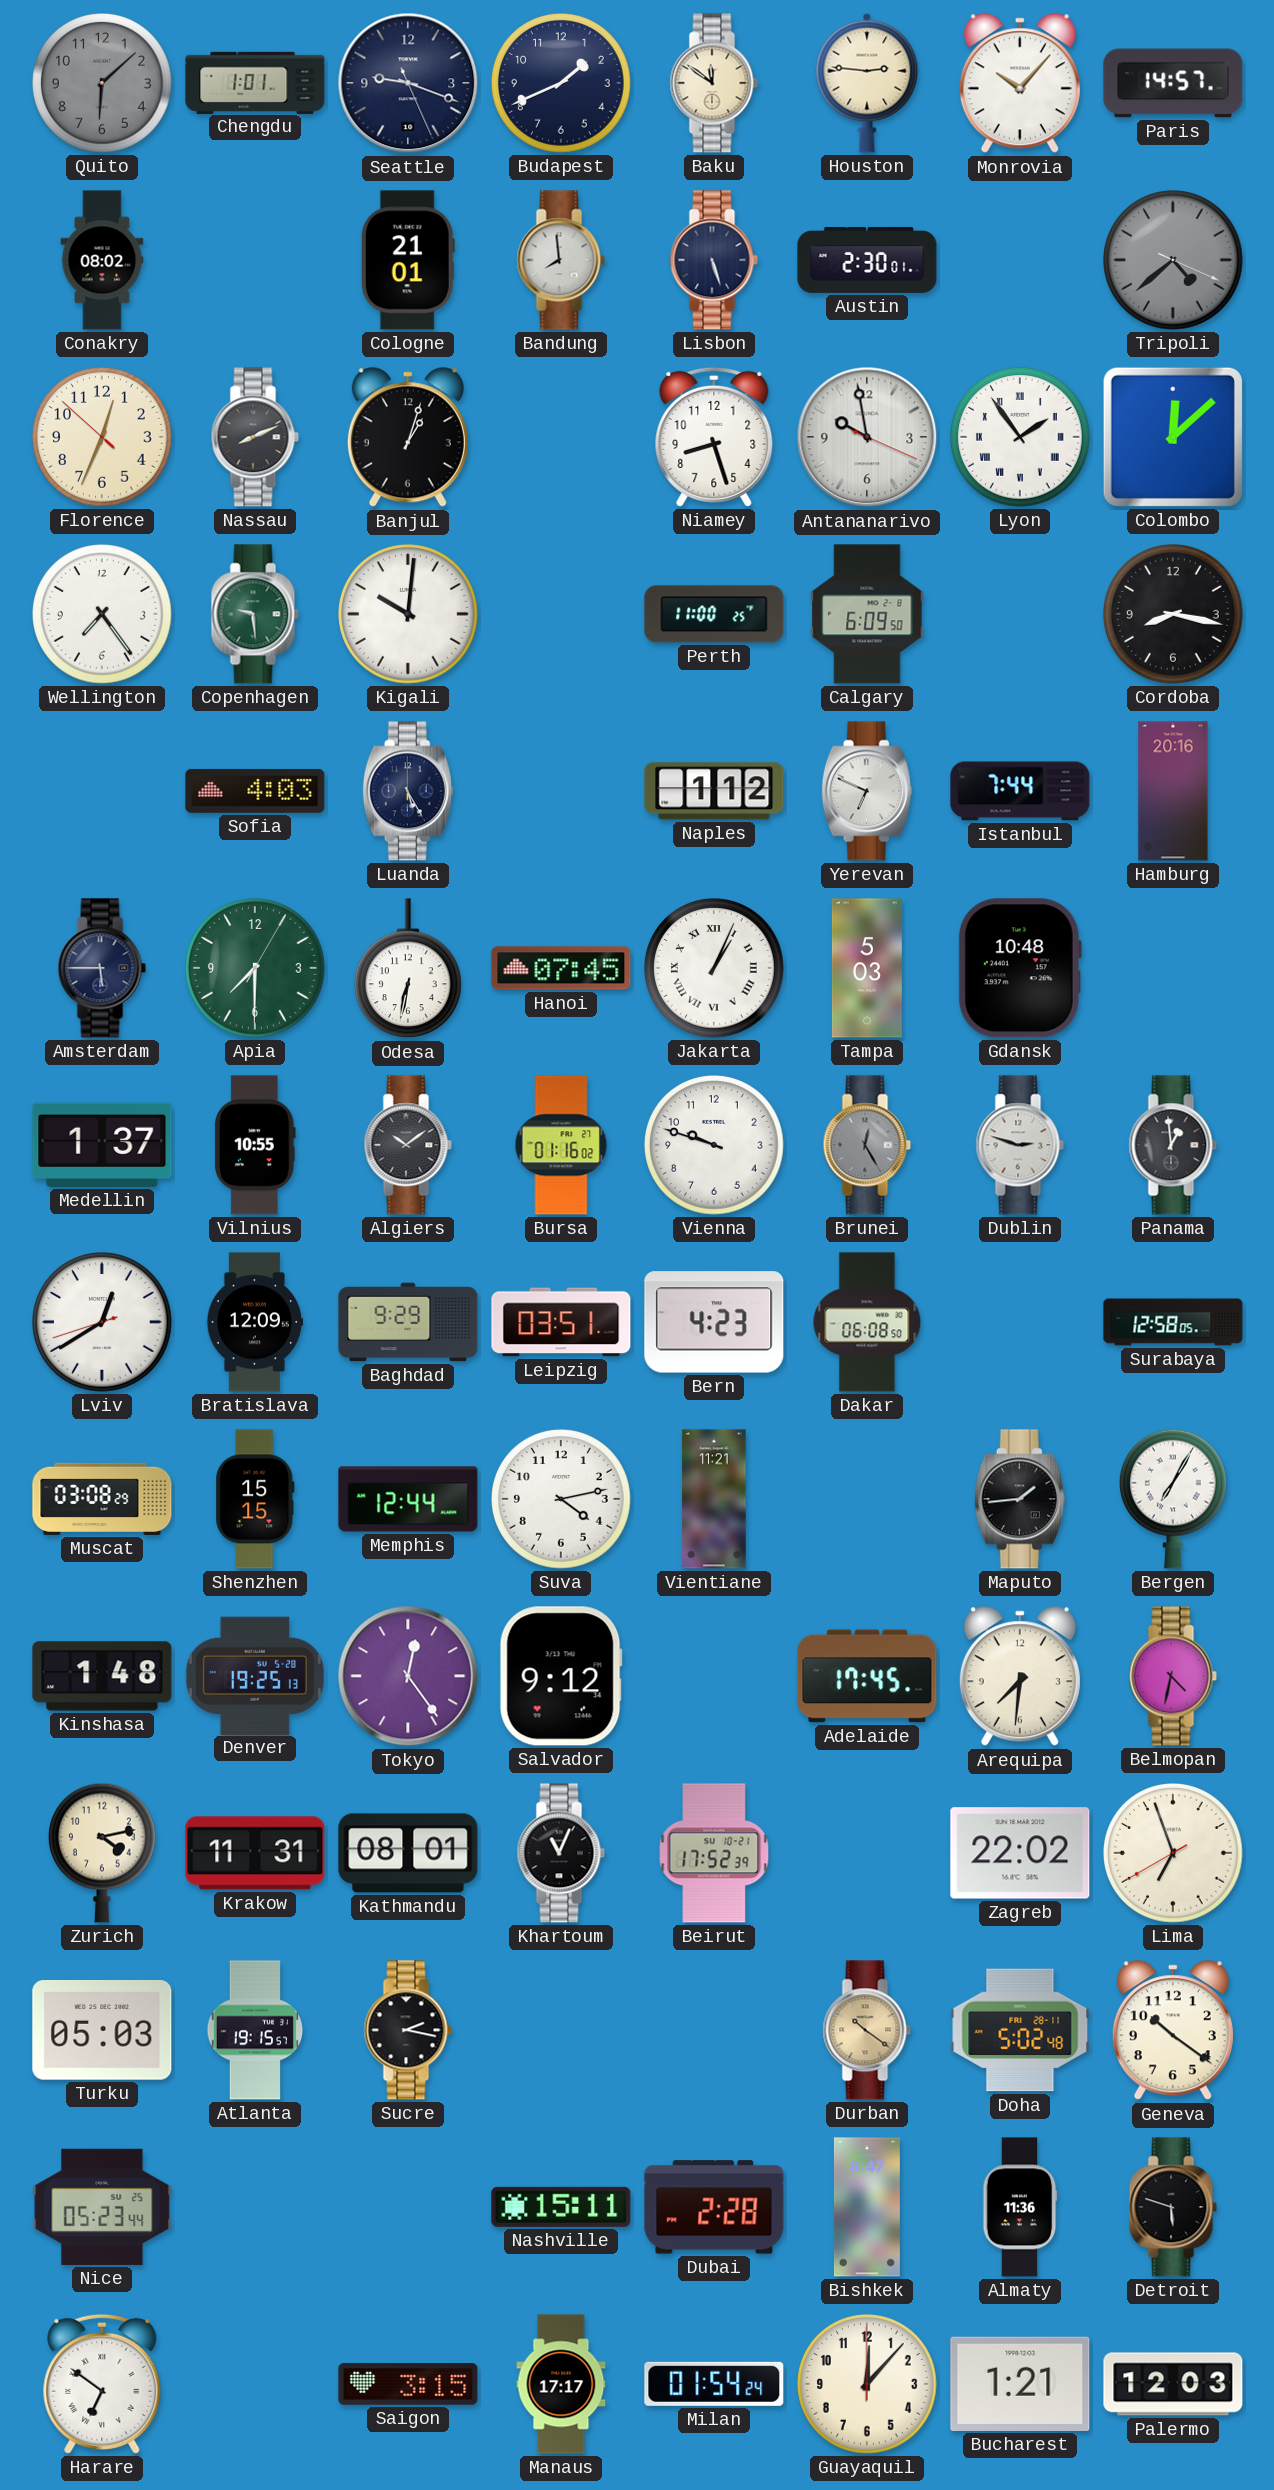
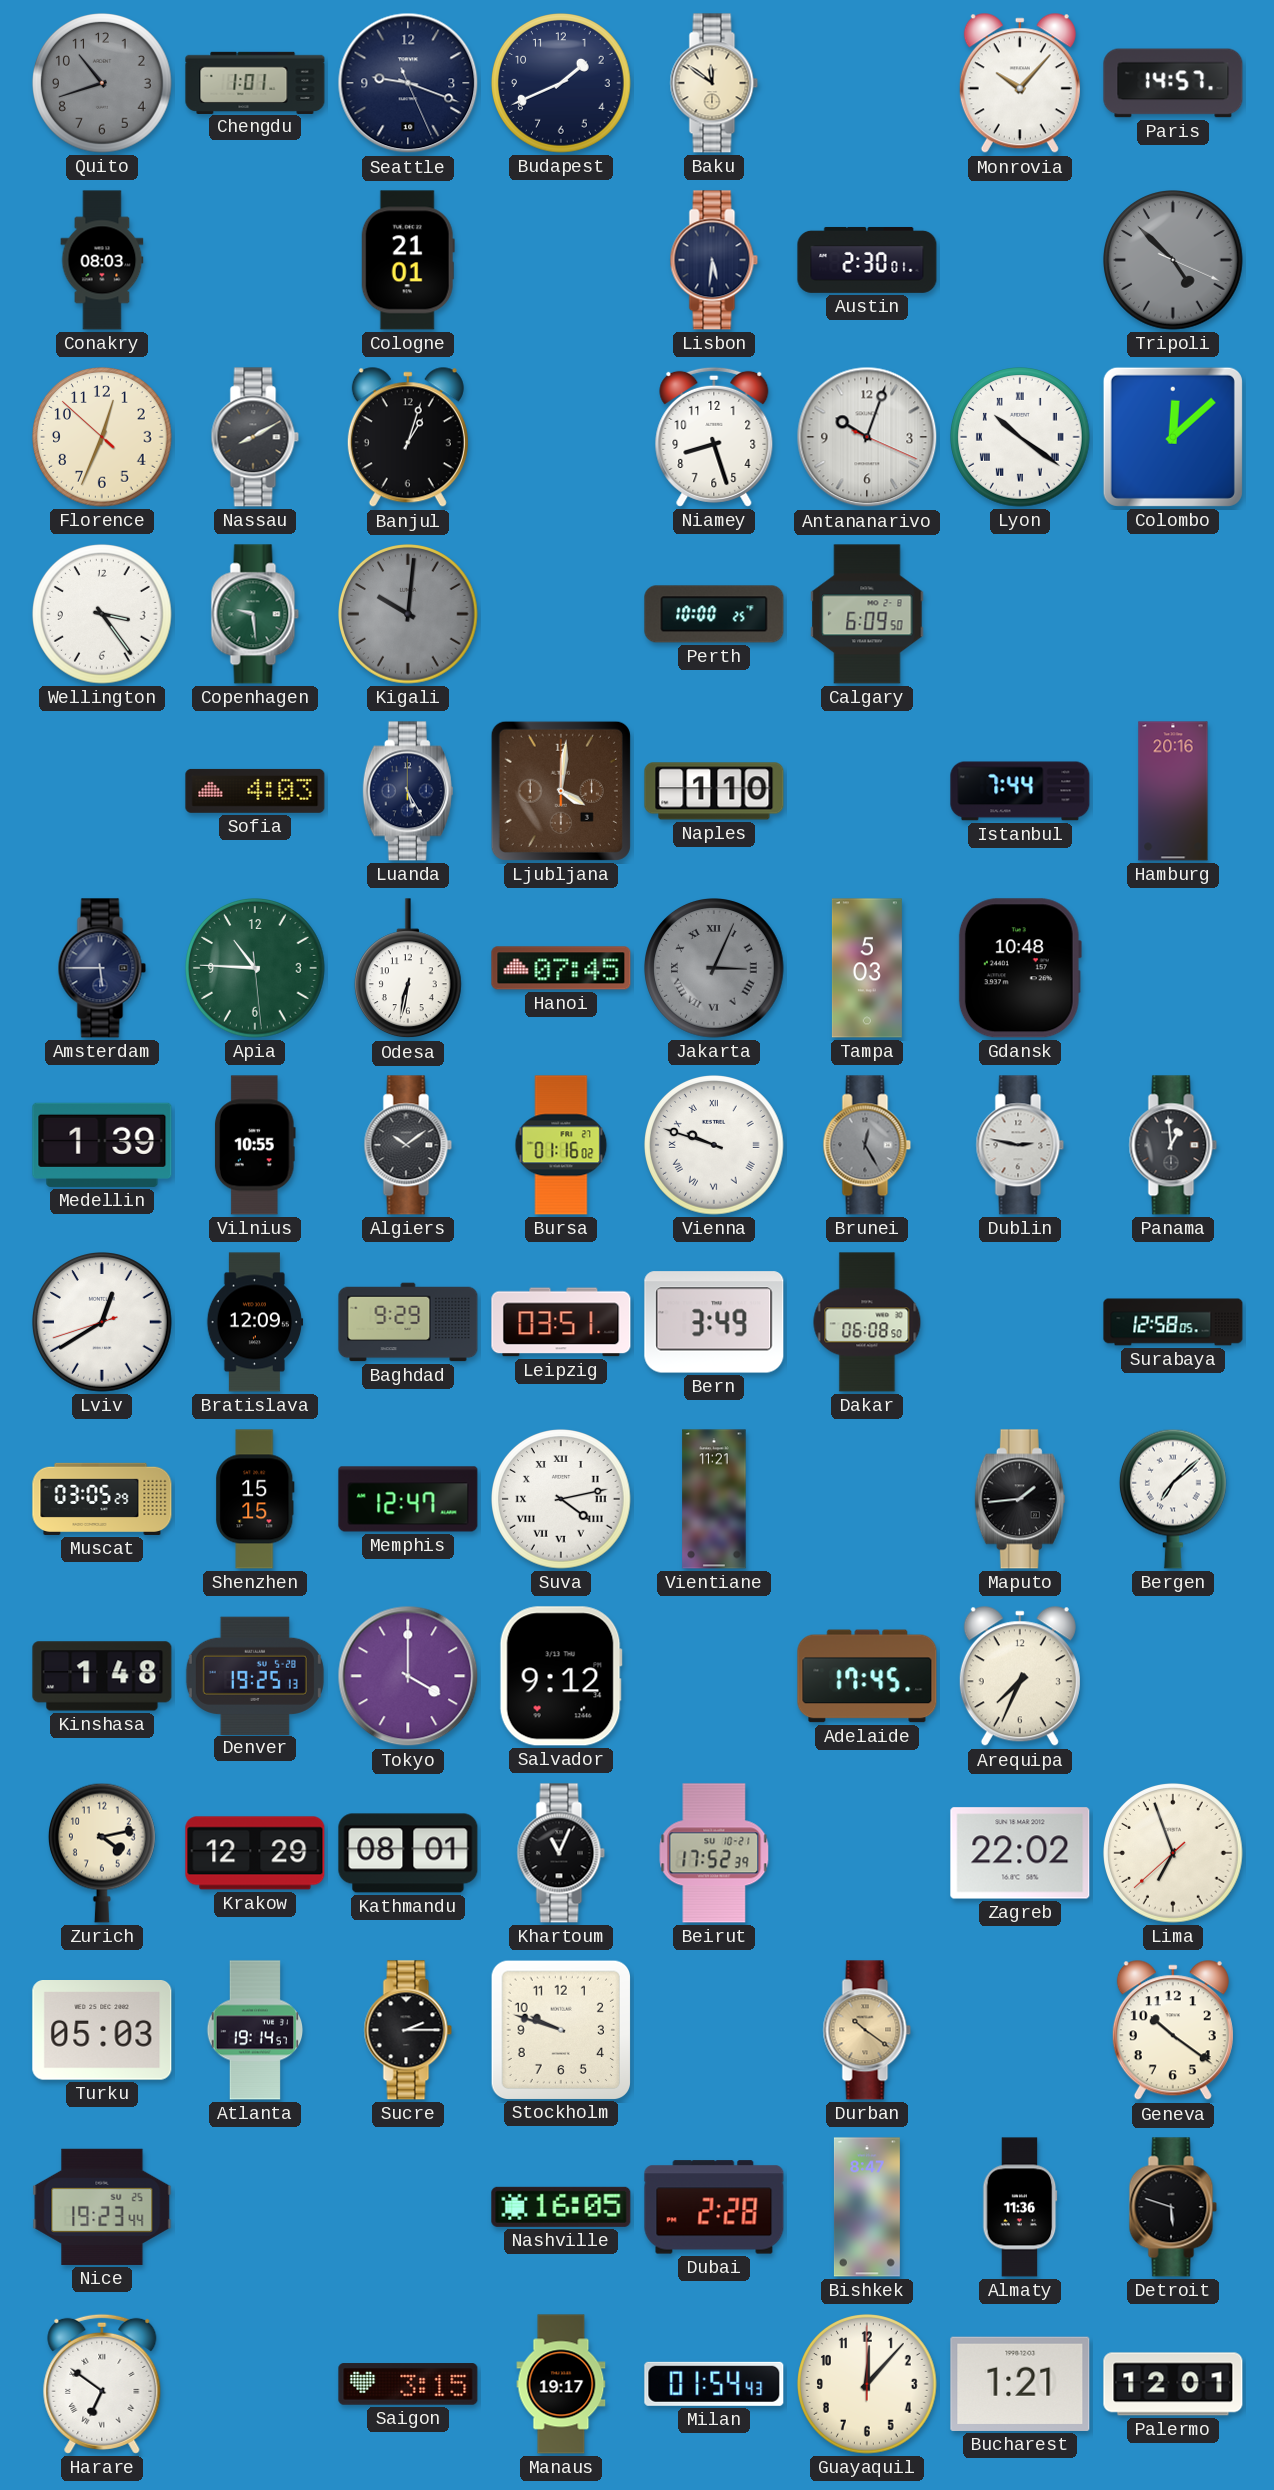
Quito: 6:08 -> 10:42 (102, 83)
Houston: 2:46 -> none (867, 83)
Conakry: 08:02 -> 08:03 (102, 260)
Bandung: 7:59 -> none (561, 260)
Lisbon: 5:27 -> 5:31 (714, 260)
Tripoli: 4:38 -> 4:52 (1173, 260)
Nassau: 8:11 -> 8:10 (255, 437)
Antananarivo: 9:58 -> 10:03 (867, 437)
Lyon: 1:54 -> 10:21 (1020, 437)
Wellington: 7:24 -> 3:24 (102, 614)
Kigali dial: white -> grey (408, 614)
Perth: 11:00 -> 10:00 (714, 614)
Cordoba: 8:17 -> none (1173, 614)
Ljubljana: none -> 4:01 (561, 791)
Naples: 1:12 -> 1:10 (714, 791)
Yerevan: 6:49 -> none (867, 791)
Apia: 7:30 -> 10:45 (255, 968)
Jakarta: 1:04 -> 3:04 (714, 968)
Jakarta dial: white -> grey (714, 968)
Medellin: 1:37 -> 1:39 (102, 1145)
Vienna numerals: Arabic -> Roman (714, 1145)
Dublin: 2:48 -> 2:47 (1020, 1145)
Bern: 4:23 -> 3:49 (714, 1322)
Muscat: 03:08 -> 03:05 (102, 1499)
Memphis: 12:44 -> 12:47 (408, 1499)
Suva numerals: Arabic -> Roman (561, 1499)
Bergen: 7:05 -> 7:08 (1173, 1499)
Tokyo: 12:24 -> 4:00 (408, 1676)
Arequipa: 7:31 -> 7:34 (1020, 1677)
Belmopan: 4:32 -> none (1173, 1676)
Krakow: 11:31 -> 12:29 (255, 1853)
Lima: 6:56:40 -> 6:56:38 (1173, 1853)
Atlanta: 19:15 -> 19:14 (255, 2030)
Sucre: 2:17 -> 2:15 (408, 2030)
Stockholm: none -> 9:48 (561, 2029)
Doha: 5:02 -> none (1020, 2030)
Nice: 05:23 -> 19:23 (102, 2207)
Nashville: 15:11 -> 16:05 (561, 2207)
Manaus: 17:17 -> 19:17 (561, 2384)
Milan: 01:54:24 -> 01:54:43 (714, 2384)
Palermo: 12:03 -> 12:01 (1173, 2384)
